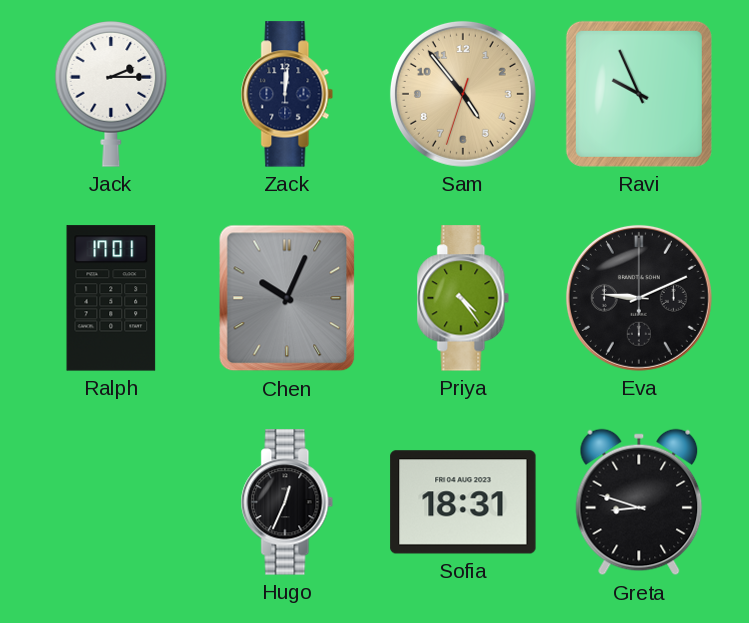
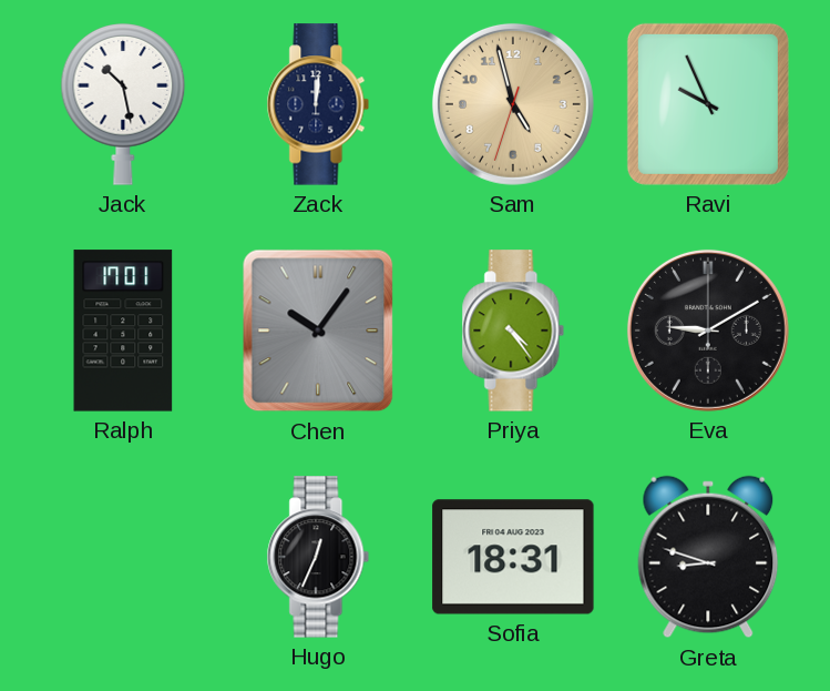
Jack: 2:15 -> 10:28 (123, 104)
Sam: 4:53 -> 4:57 (513, 104)
Chen: 10:04 -> 10:06 (318, 331)
Eva: 9:11 -> 9:10 (708, 331)
